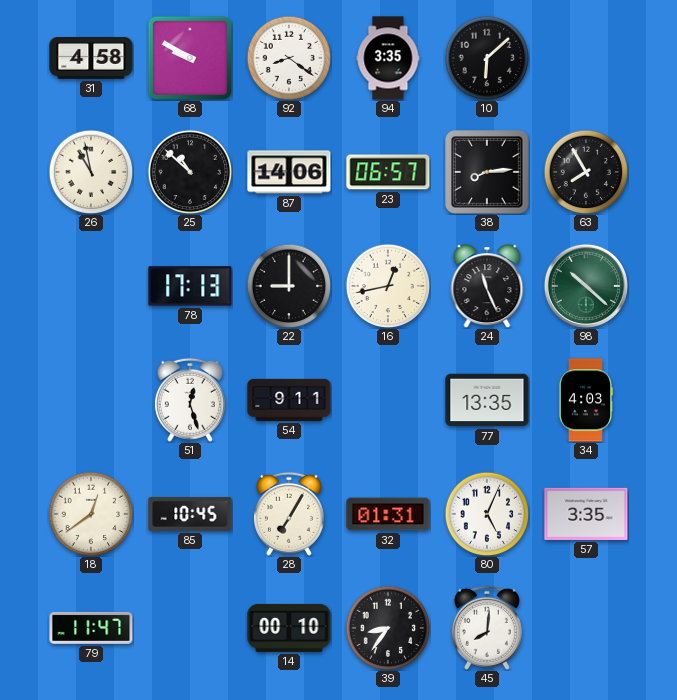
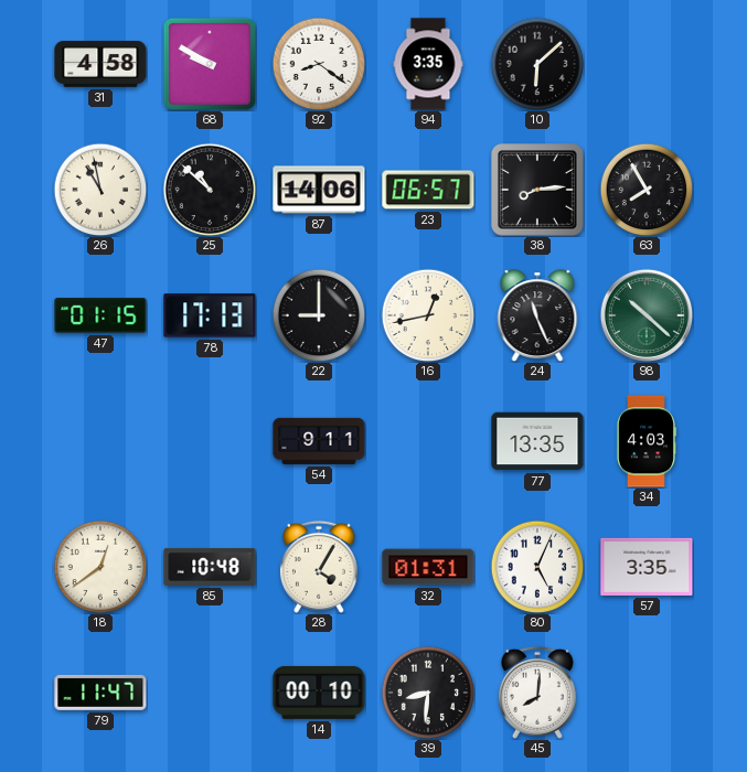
47: none -> 01:15 (100, 317)
51: 12:27 -> none (190, 400)
85: 10:45 -> 10:48 (210, 567)
28: 7:05 -> 4:05 (319, 567)
39: 8:36 -> 8:31 (428, 693)
